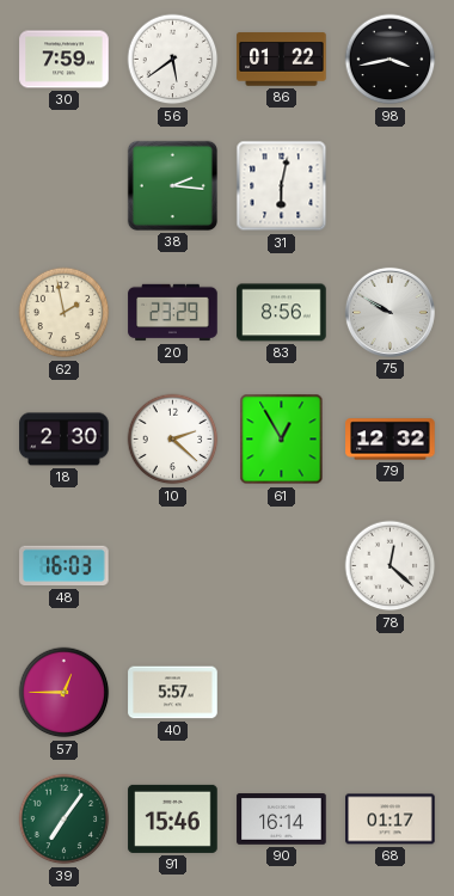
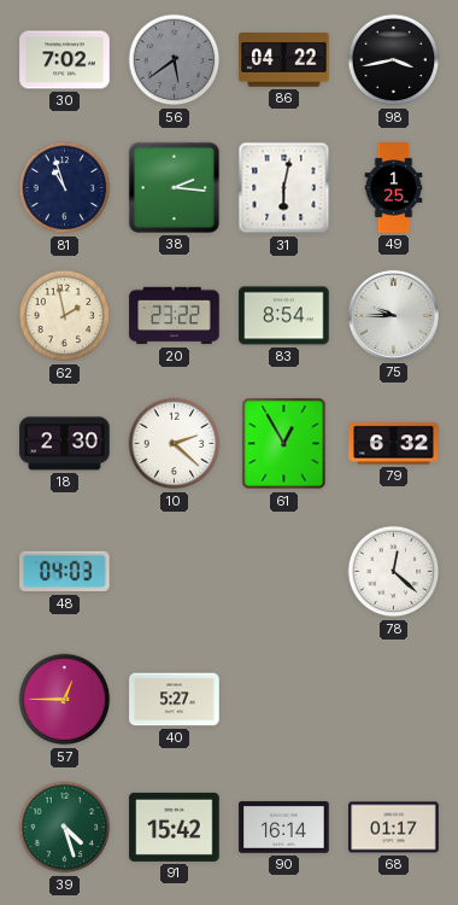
30: 7:59 -> 7:02 (65, 60)
56 dial: white -> grey (175, 60)
86: 01:22 -> 04:22 (284, 60)
81: none -> 10:57 (65, 188)
49: none -> 1:25 (394, 188)
20: 23:29 -> 23:22 (175, 316)
83: 8:56 -> 8:54 (284, 316)
75: 9:50 -> 9:45 (393, 315)
79: 12:32 -> 6:32 (394, 444)
48: 16:03 -> 04:03 (65, 572)
40: 5:57 -> 5:27 (175, 700)
39: 7:06 -> 4:27 (65, 828)
91: 15:46 -> 15:42 (175, 827)
